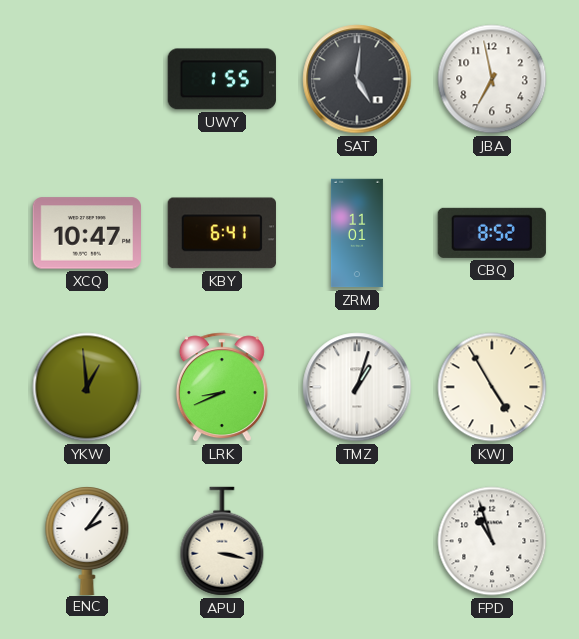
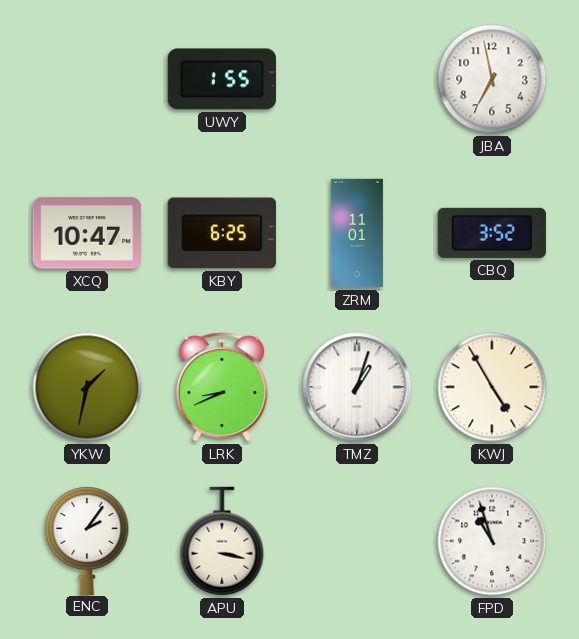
SAT: 5:01 -> none (357, 79)
KBY: 6:41 -> 6:25 (222, 233)
CBQ: 8:52 -> 3:52 (492, 233)
YKW: 12:59 -> 1:32 (87, 387)
